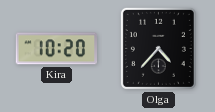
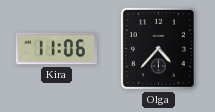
Kira: 10:20 -> 11:06 (56, 49)
